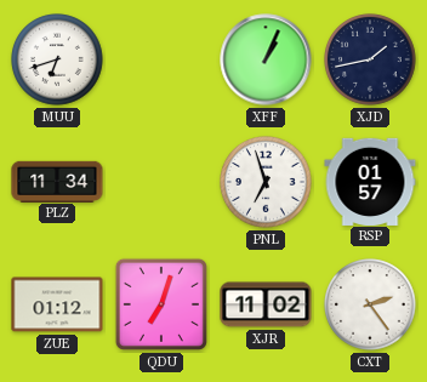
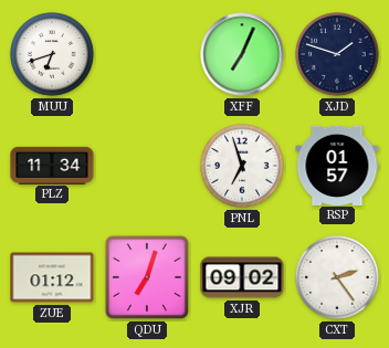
XFF: 1:04 -> 7:04 (242, 54)
XJD: 1:43 -> 1:48 (337, 54)
XJR: 11:02 -> 09:02 (242, 277)
